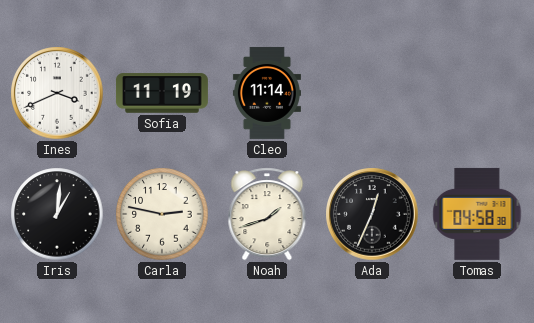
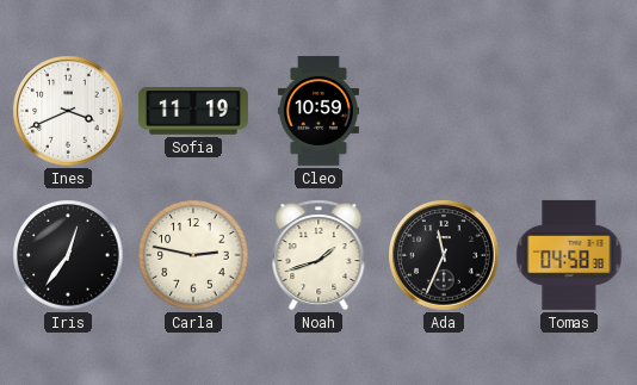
Cleo: 11:14 -> 10:59 (318, 111)
Iris: 1:01 -> 12:36 (68, 255)
Ada: 12:34 -> 11:34 (444, 255)
